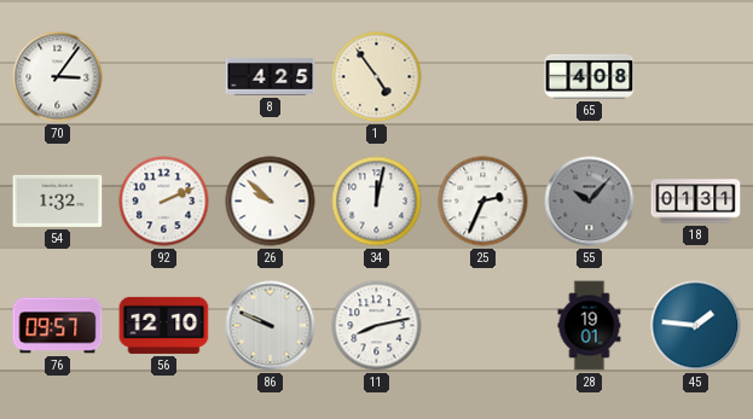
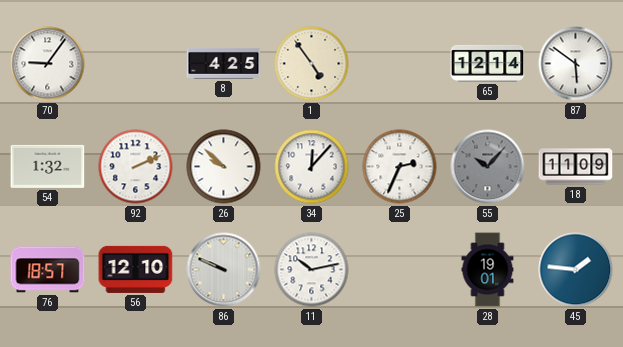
70: 3:06 -> 9:06 (48, 64)
65: 4:08 -> 12:14 (488, 63)
87: none -> 5:51 (576, 64)
34: 12:02 -> 12:07 (312, 167)
18: 01:31 -> 11:09 (576, 167)
76: 09:57 -> 18:57 (48, 270)
11: 8:13 -> 10:13 (312, 270)
